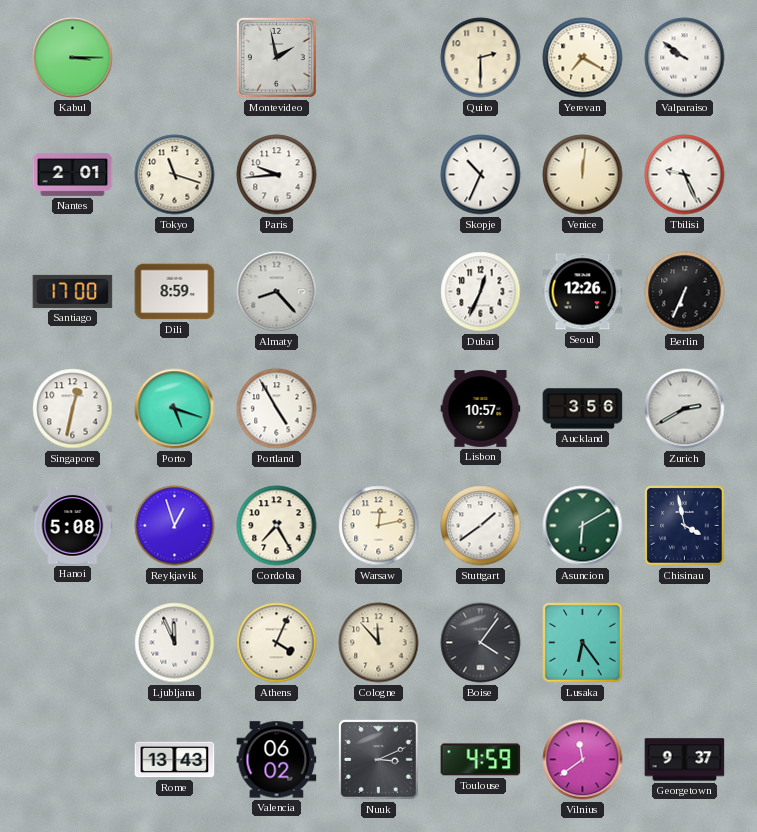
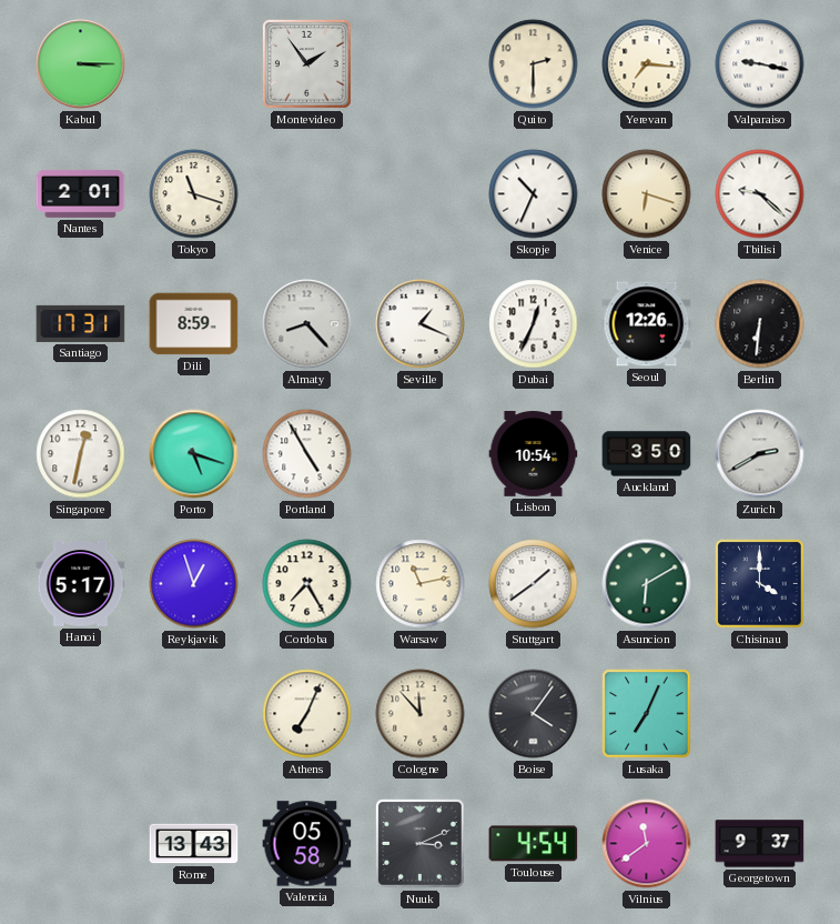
Montevideo: 1:58 -> 1:54 (306, 63)
Yerevan: 7:20 -> 7:16 (647, 64)
Valparaiso: 9:51 -> 9:17 (760, 64)
Paris: 9:44 -> none (277, 175)
Venice: 12:01 -> 6:18 (647, 194)
Tbilisi: 9:26 -> 9:22 (760, 194)
Santiago: 17:00 -> 17:31 (81, 323)
Seville: none -> 1:19 (421, 324)
Berlin: 6:34 -> 6:31 (760, 324)
Lisbon: 10:57 -> 10:54 (534, 454)
Auckland: 3:56 -> 3:50 (647, 454)
Hanoi: 5:08 -> 5:17 (81, 584)
Warsaw: 12:13 -> 11:13 (421, 584)
Chisinau: 3:58 -> 4:00 (760, 584)
Ljubljana: 11:56 -> none (175, 643)
Athens: 4:04 -> 7:04 (307, 714)
Lusaka: 6:24 -> 7:04 (647, 714)
Valencia: 06:02 -> 05:58 (307, 844)
Toulouse: 4:59 -> 4:54 (534, 844)
